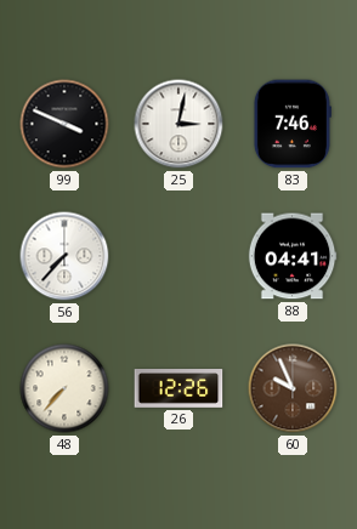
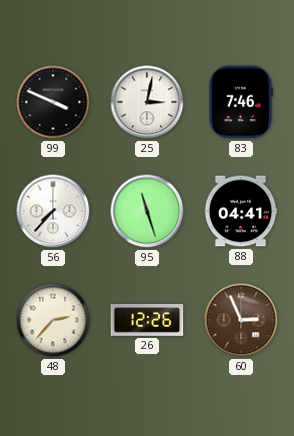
95: none -> 11:27 (147, 211)
48: 7:37 -> 2:37 (53, 320)
60: 9:56 -> 2:56 (241, 320)
